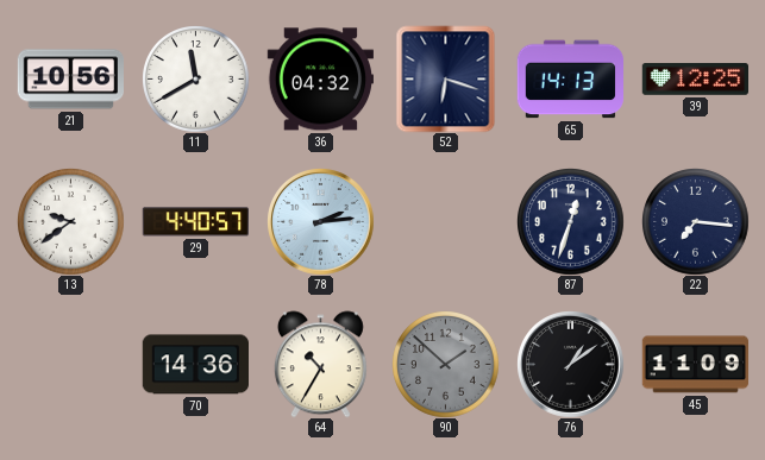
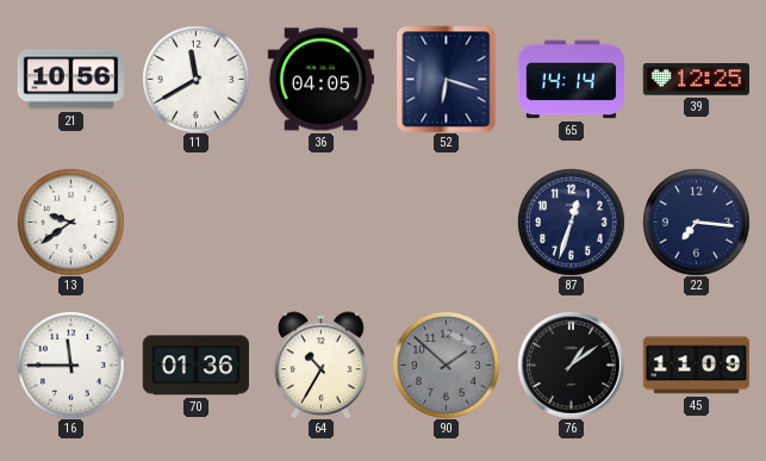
36: 04:32 -> 04:05 (320, 80)
65: 14:13 -> 14:14 (571, 80)
29: 4:40 -> none (195, 222)
78: 2:14 -> none (321, 222)
16: none -> 11:45 (70, 365)
70: 14:36 -> 01:36 (195, 366)
